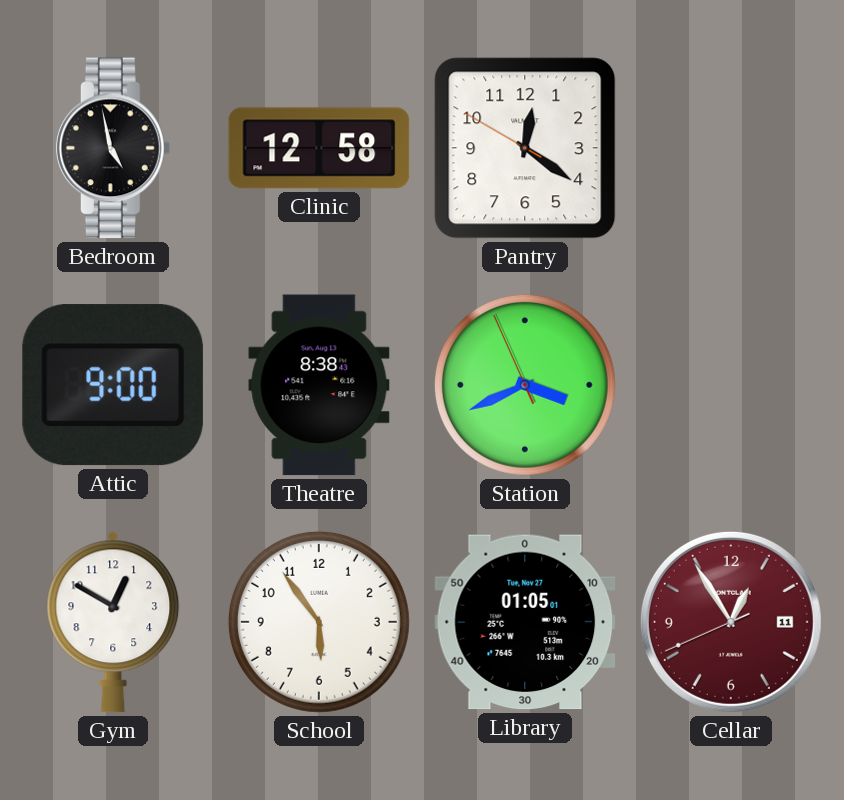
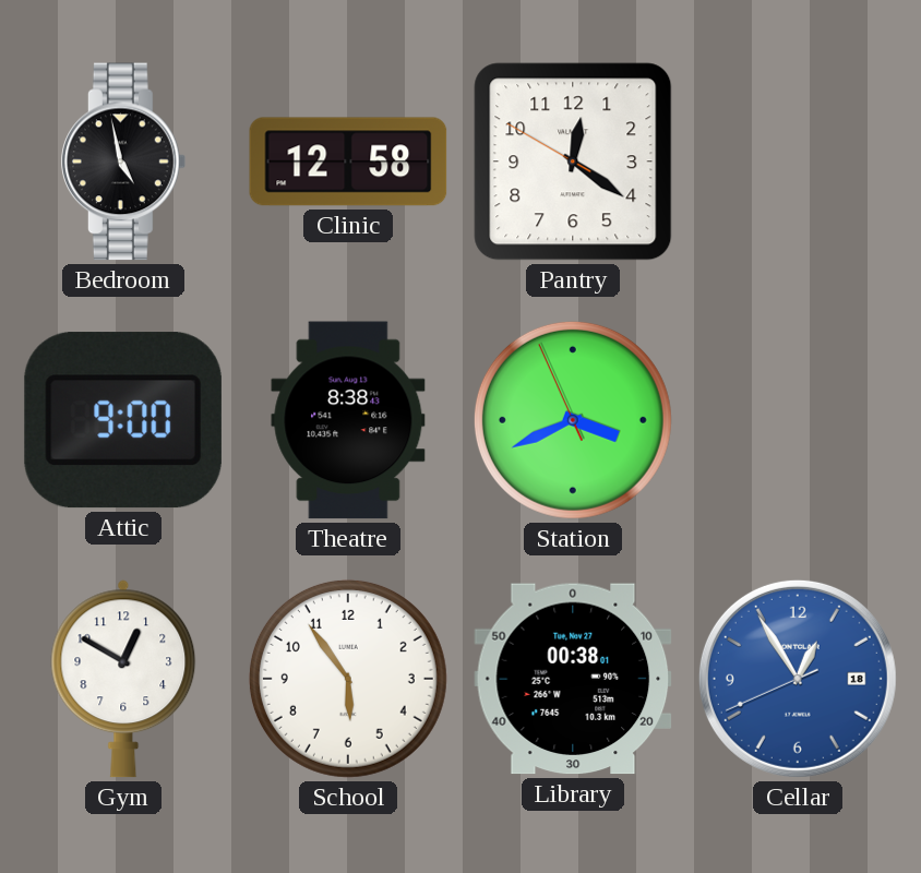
Library: 01:05 -> 00:38 (573, 679)
Cellar date: 11 -> 18 (798, 679)
Cellar dial: burgundy -> blue (798, 679)
